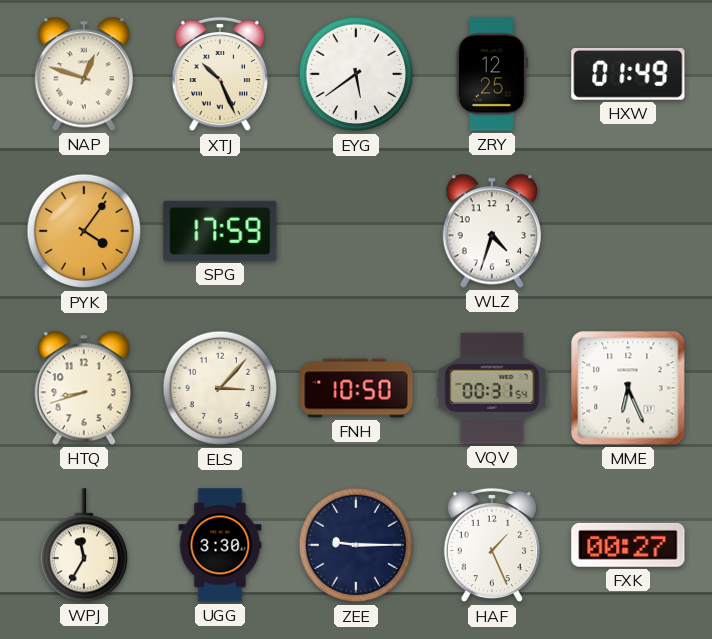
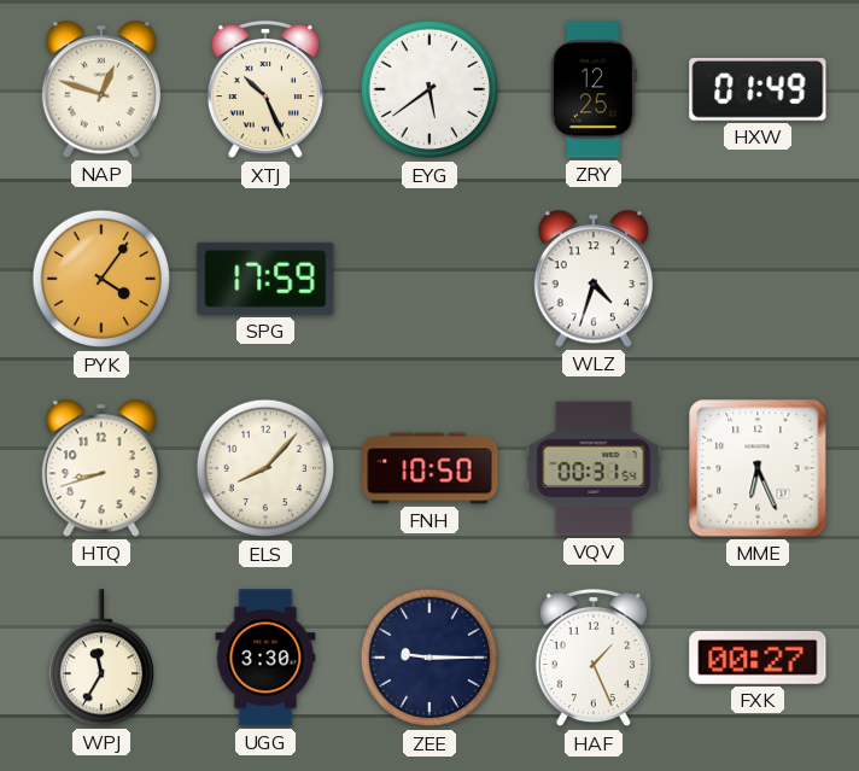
ELS: 3:07 -> 8:07 (265, 468)
